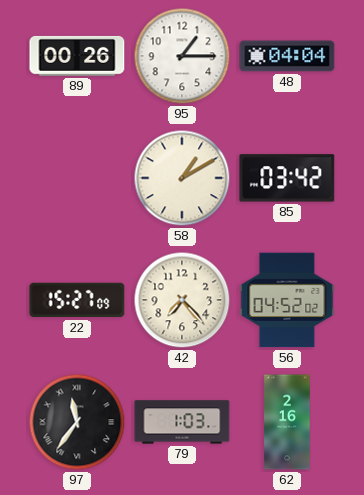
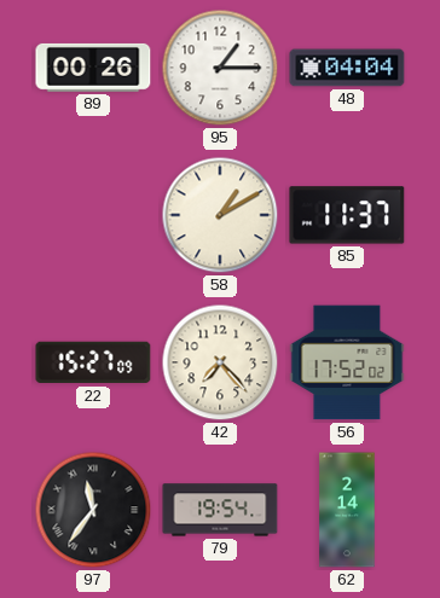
85: 03:42 -> 11:37 (347, 215)
56: 04:52 -> 17:52 (347, 362)
79: 1:03 -> 19:54 (220, 510)
62: 2:16 -> 2:14 (347, 510)
